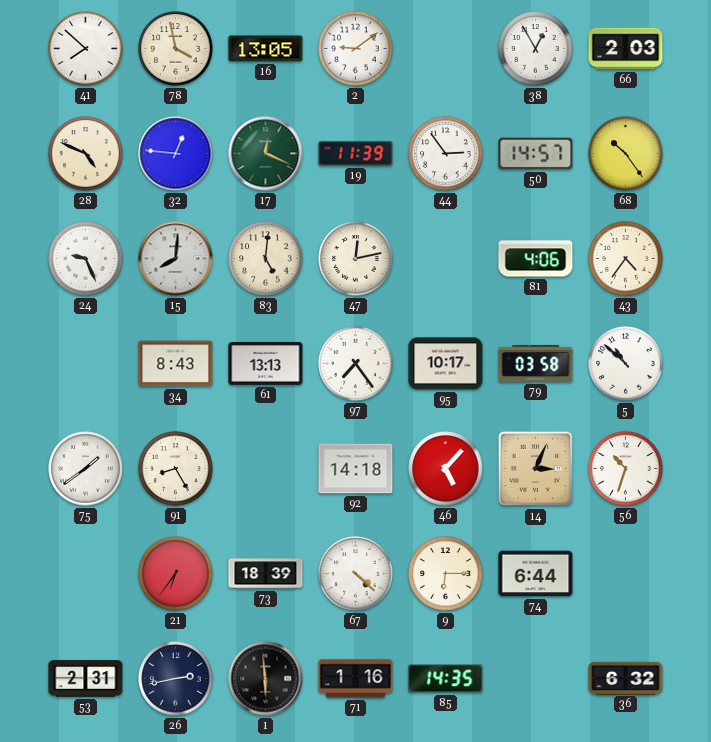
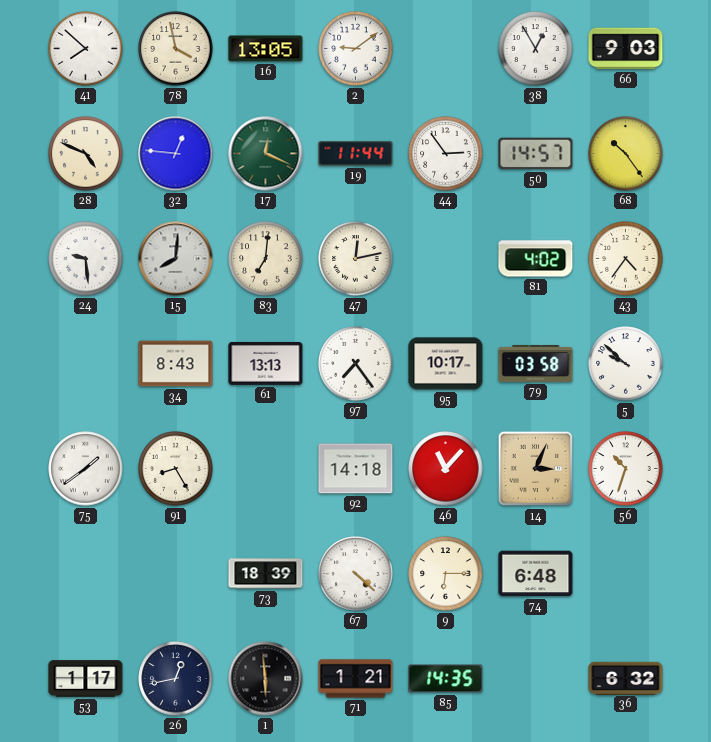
66: 2:03 -> 9:03 (626, 49)
19: 11:39 -> 11:44 (356, 154)
24: 9:26 -> 9:29 (86, 259)
83: 5:01 -> 7:01 (266, 259)
81: 4:06 -> 4:02 (536, 259)
5: 10:52 -> 9:52 (626, 364)
46: 5:07 -> 11:07 (446, 469)
21: 6:36 -> none (176, 574)
74: 6:44 -> 6:48 (536, 574)
53: 2:31 -> 1:17 (86, 679)
26: 2:43 -> 12:43 (176, 679)
71: 1:16 -> 1:21 (356, 679)
